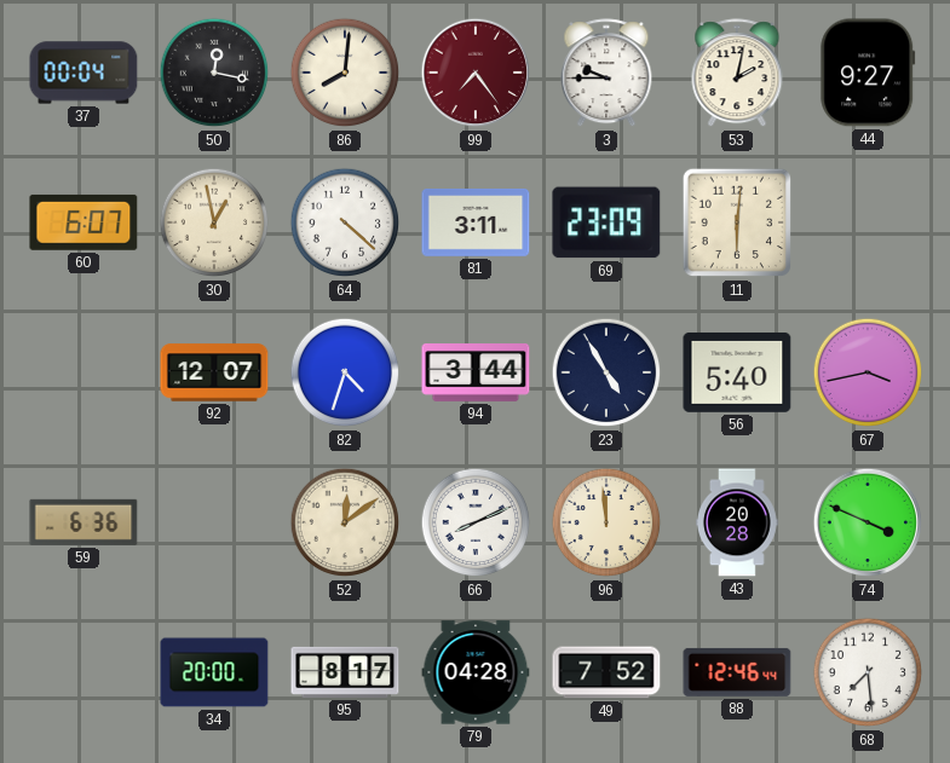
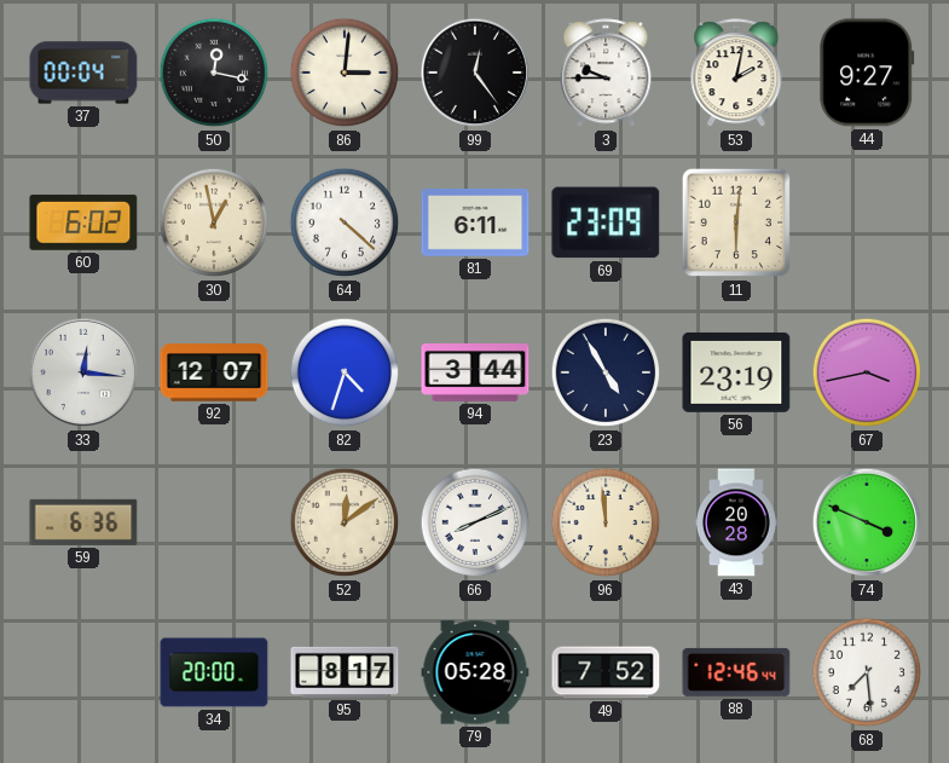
86: 8:01 -> 3:01 (345, 73)
99: 7:24 -> 12:24 (475, 73)
99 dial: burgundy -> black (475, 73)
60: 6:07 -> 6:02 (83, 222)
81: 3:11 -> 6:11 (475, 224)
33: none -> 12:16 (83, 372)
56: 5:40 -> 23:19 (736, 372)
79: 04:28 -> 05:28 (475, 672)
